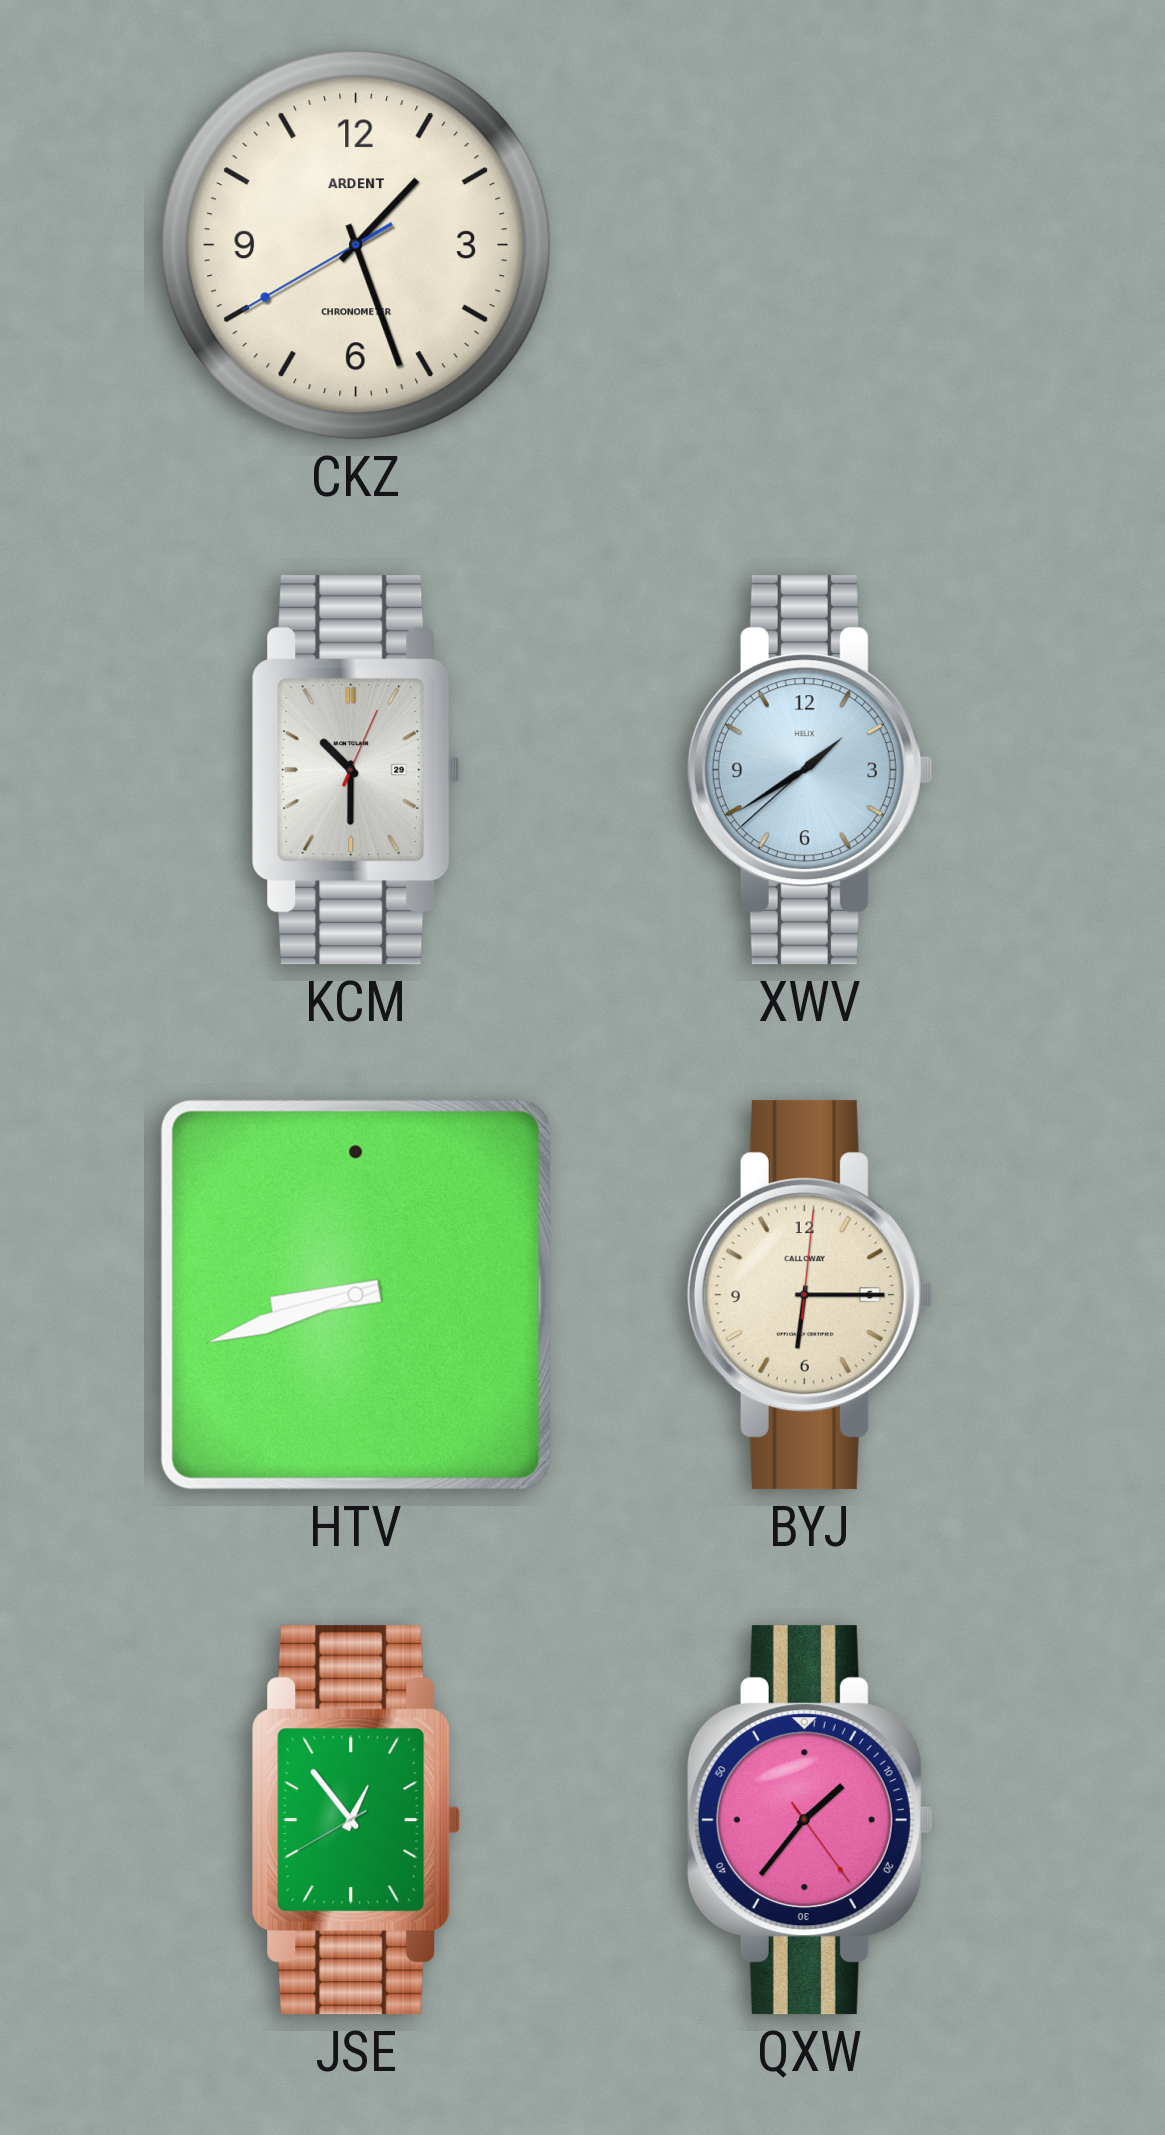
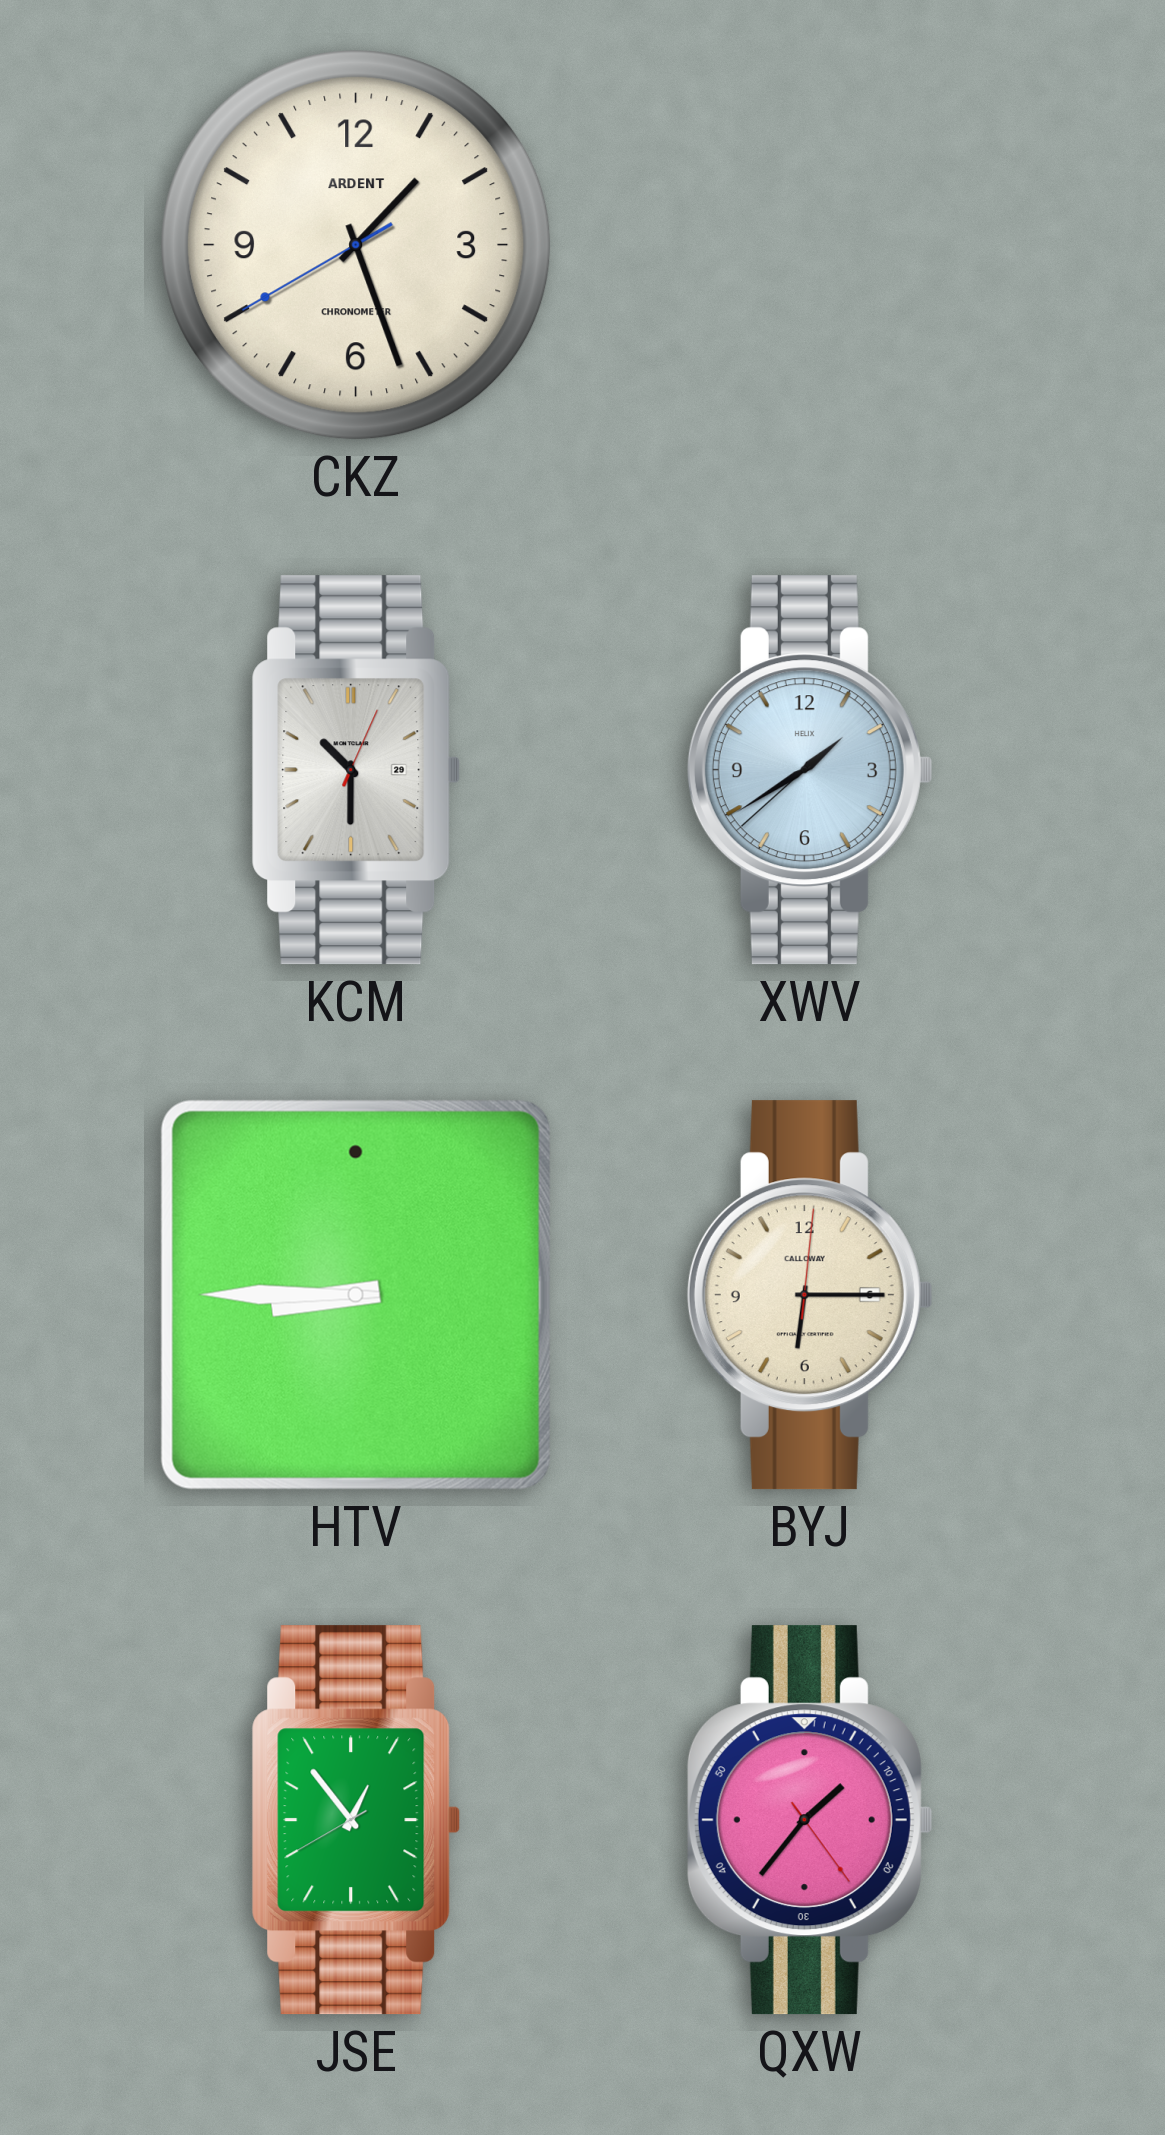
HTV: 8:42 -> 8:45 (356, 1295)
